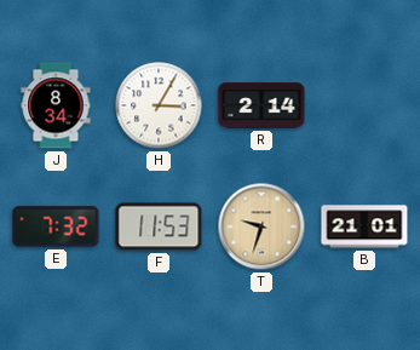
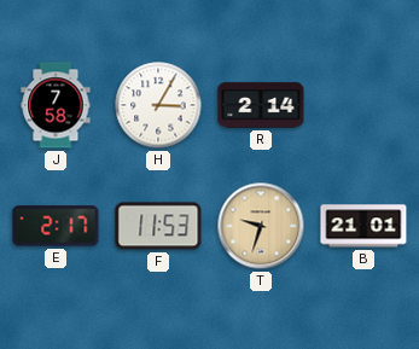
J: 8:34 -> 7:58 (56, 105)
E: 7:32 -> 2:17 (56, 226)
